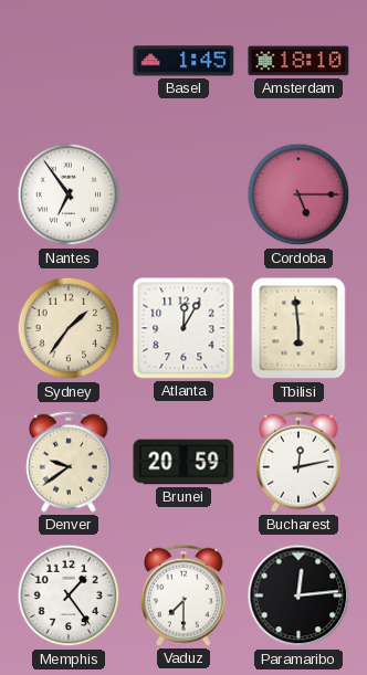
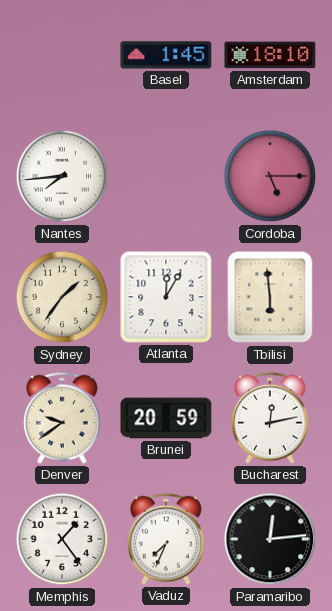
Nantes: 6:54 -> 7:44 (62, 176)
Vaduz: 7:30 -> 7:34 (167, 539)
